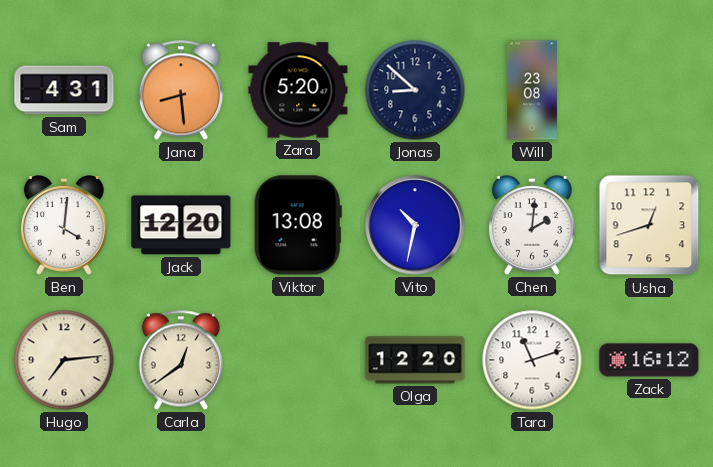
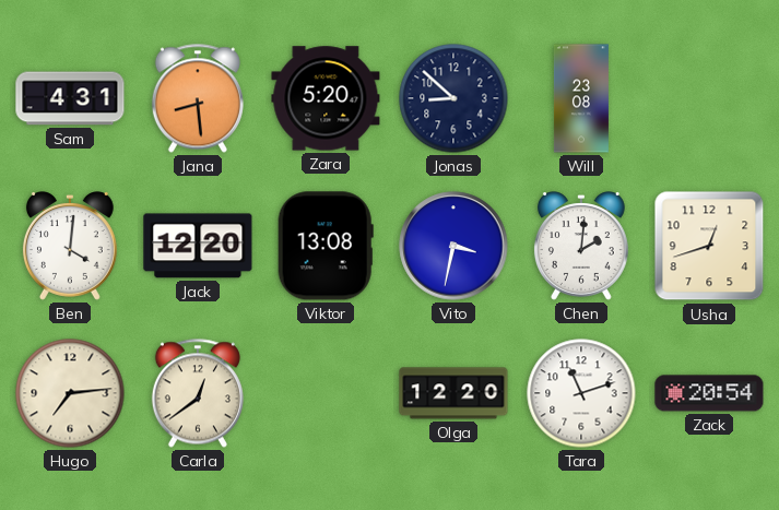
Vito: 10:32 -> 3:32 (453, 246)
Zack: 16:12 -> 20:54 (709, 393)
